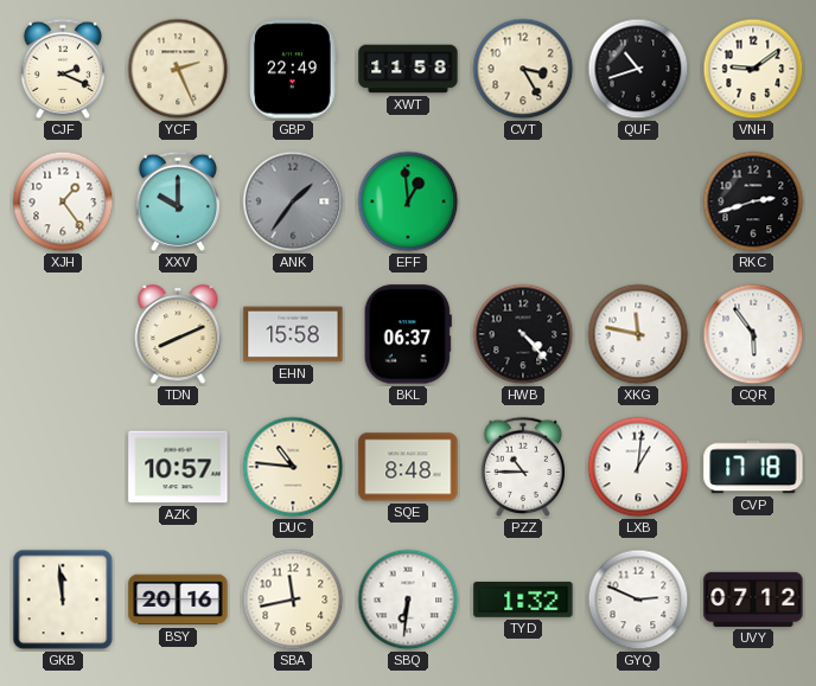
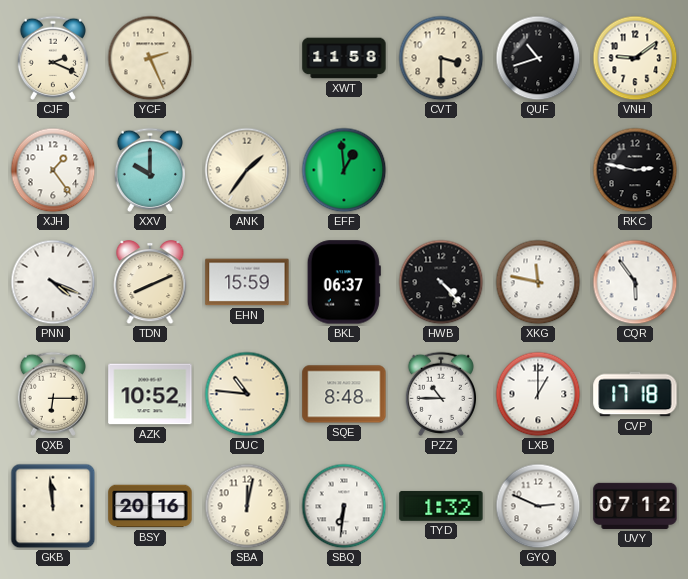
GBP: 22:49 -> none (293, 69)
CVT: 3:25 -> 3:30 (441, 58)
ANK dial: grey -> cream (247, 170)
RKC: 2:42 -> 2:47 (635, 170)
PNN: none -> 4:19 (53, 282)
EHN: 15:58 -> 15:59 (247, 282)
QXB: none -> 6:15 (52, 394)
AZK: 10:57 -> 10:52 (150, 394)
LXB: 1:01 -> 1:00 (538, 394)
SBA: 11:43 -> 12:02 (247, 506)
